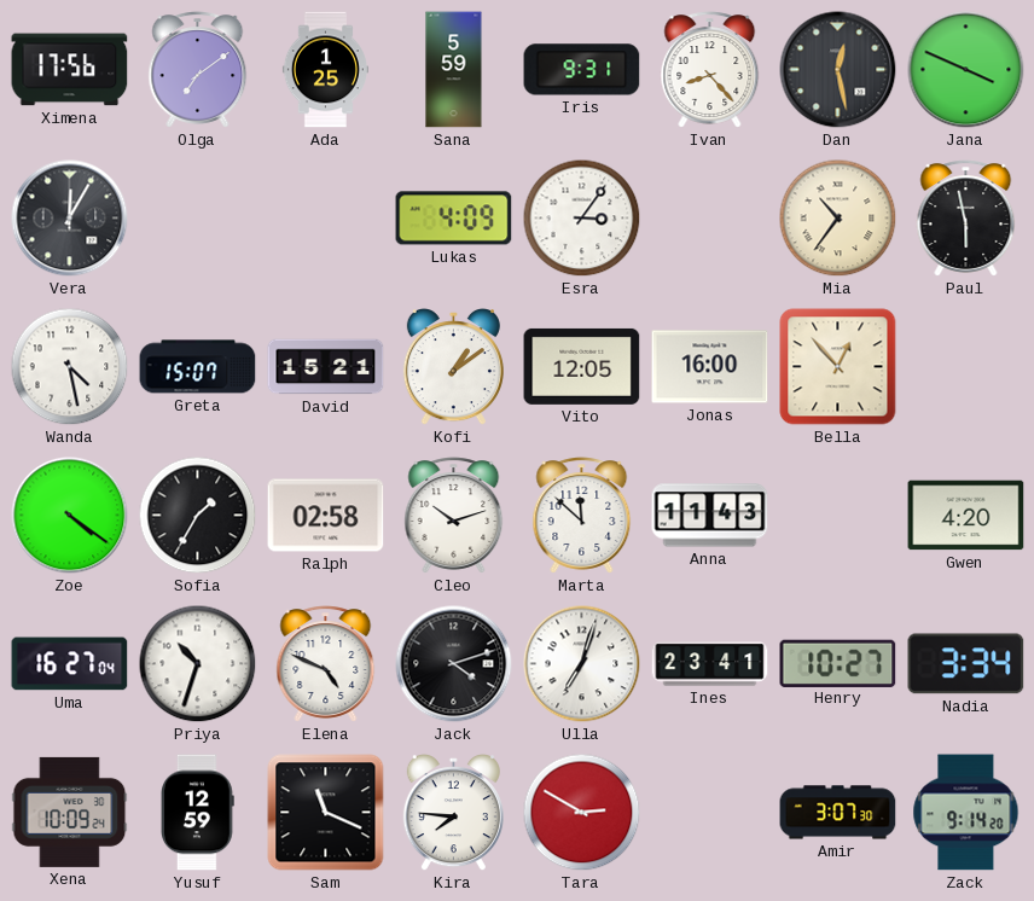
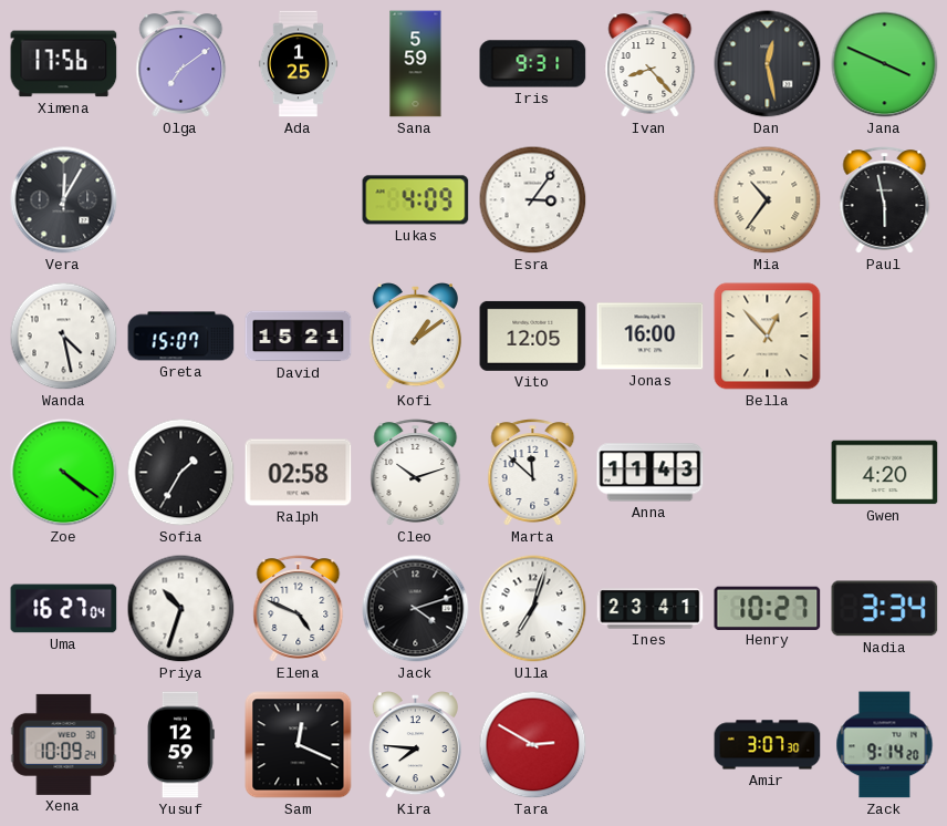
Sam: 11:19 -> 12:19 (299, 745)
